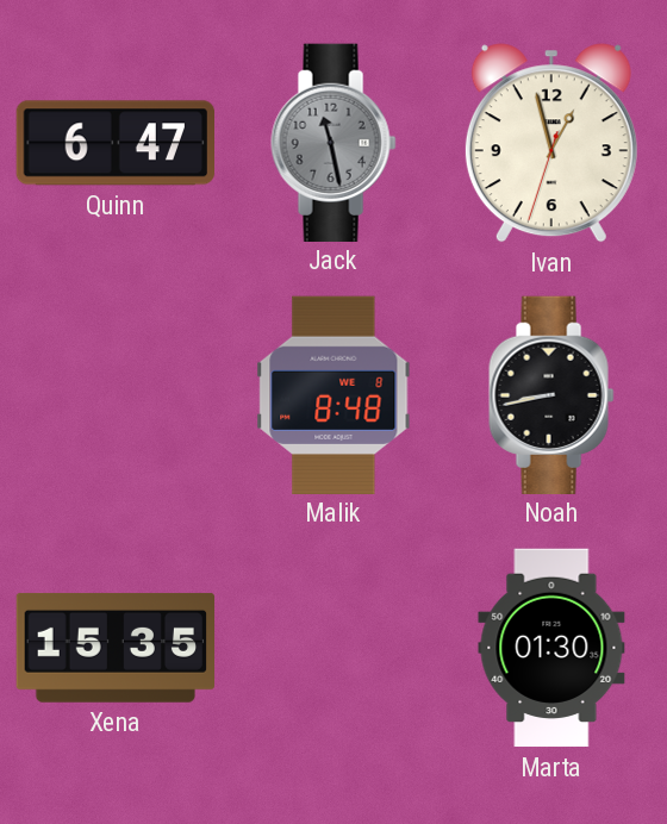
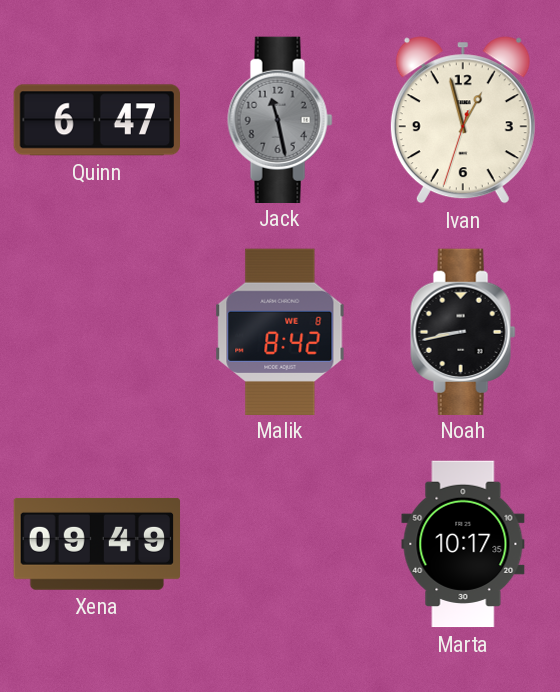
Malik: 8:48 -> 8:42 (280, 331)
Xena: 15:35 -> 09:49 (97, 544)
Marta: 01:30 -> 10:17 (463, 544)
